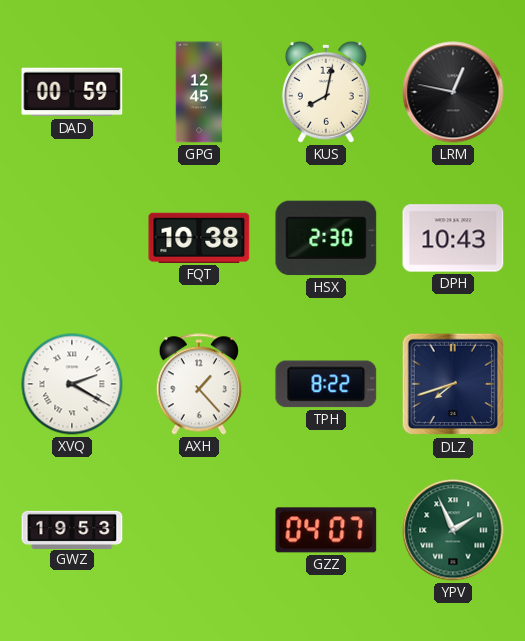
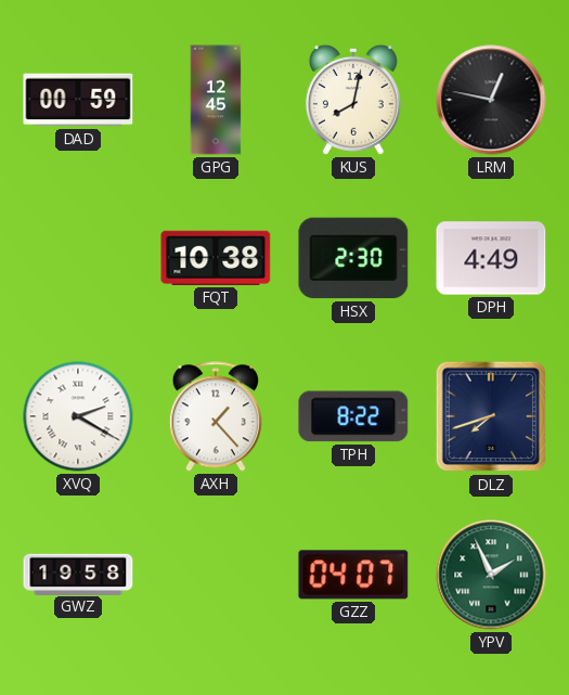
DPH: 10:43 -> 4:49 (491, 258)
GWZ: 19:53 -> 19:58 (78, 574)
